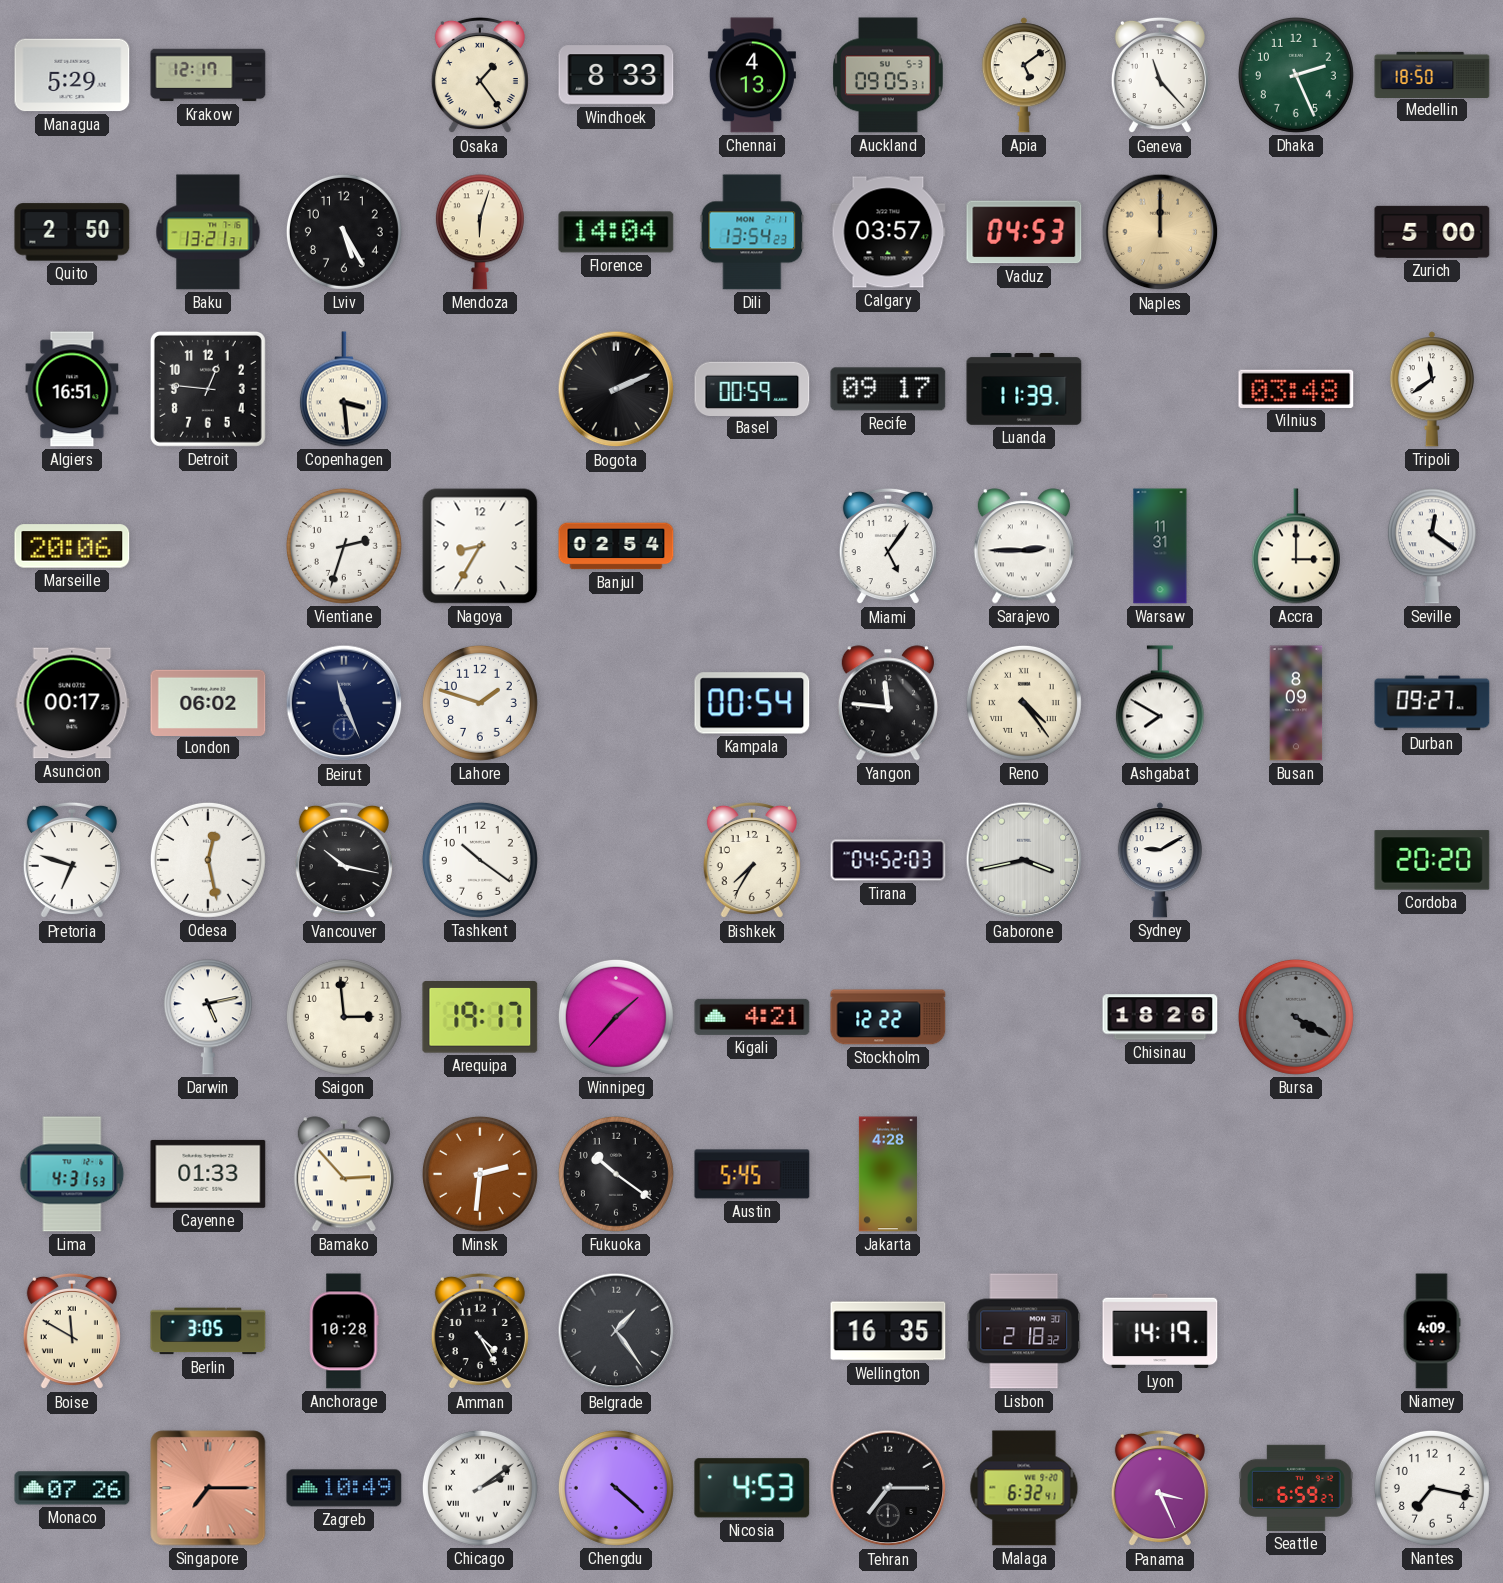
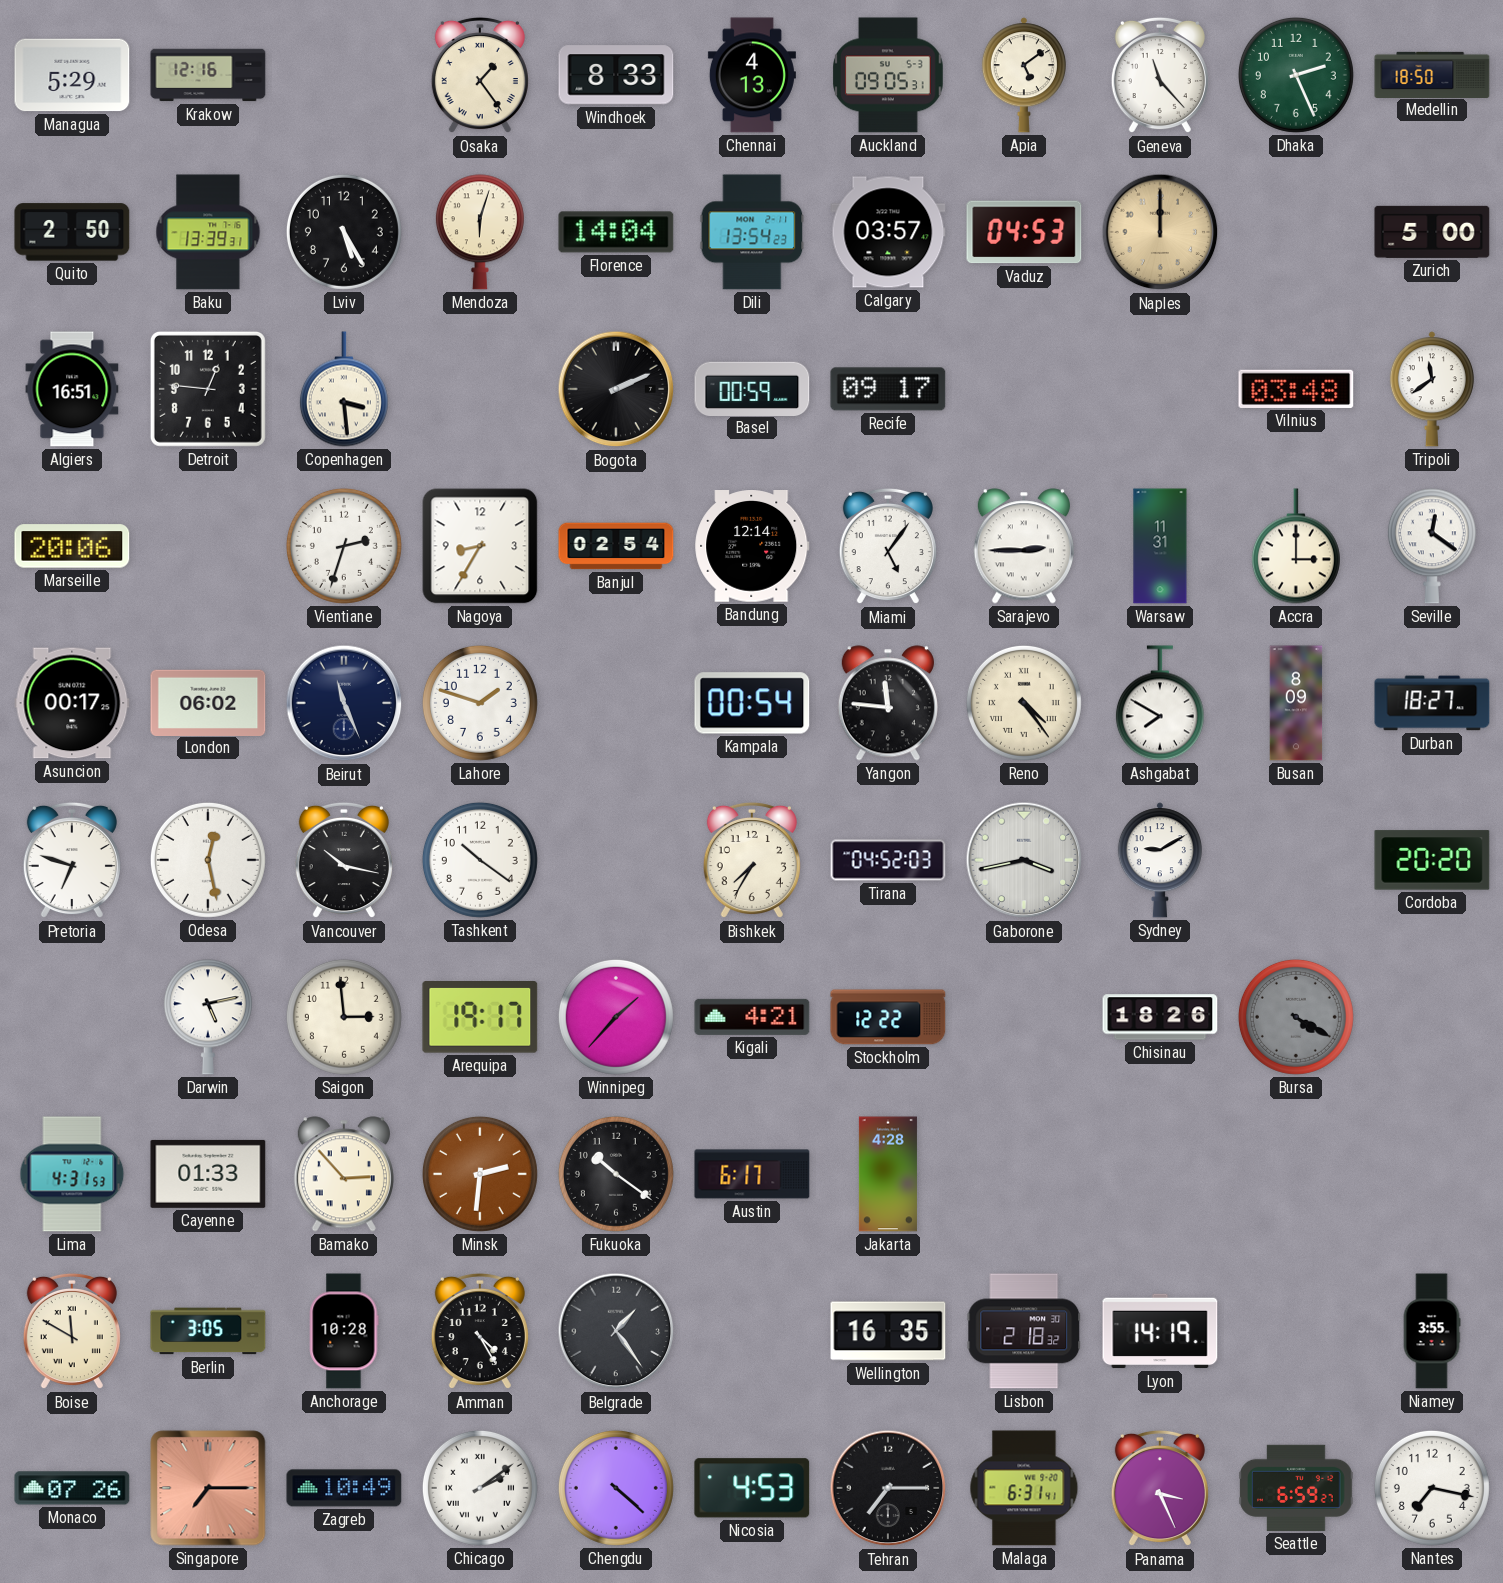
Krakow: 12:17 -> 12:16 (208, 75)
Baku: 13:21 -> 13:39 (208, 232)
Luanda: 11:39 -> none (1024, 390)
Bandung: none -> 12:14 (752, 547)
Durban: 09:27 -> 18:27 (1432, 703)
Austin: 5:45 -> 6:17 (752, 1174)
Niamey: 4:09 -> 3:55 (1432, 1331)
Malaga: 6:32 -> 6:31 (1024, 1488)
